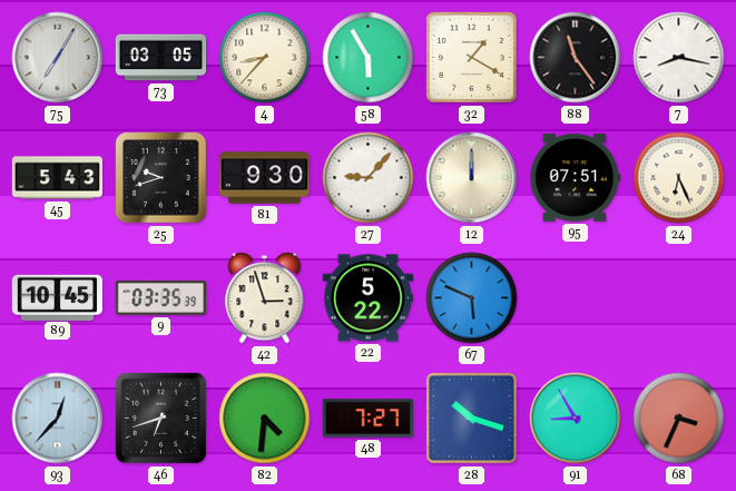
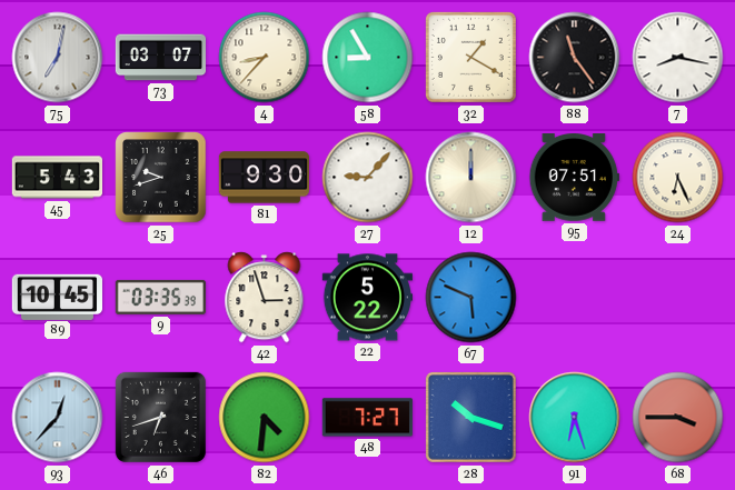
75: 7:05 -> 7:02 (58, 58)
73: 03:05 -> 03:07 (161, 58)
58: 5:55 -> 8:55 (368, 58)
91: 8:55 -> 6:27 (575, 418)
68: 3:34 -> 3:45 (678, 418)
